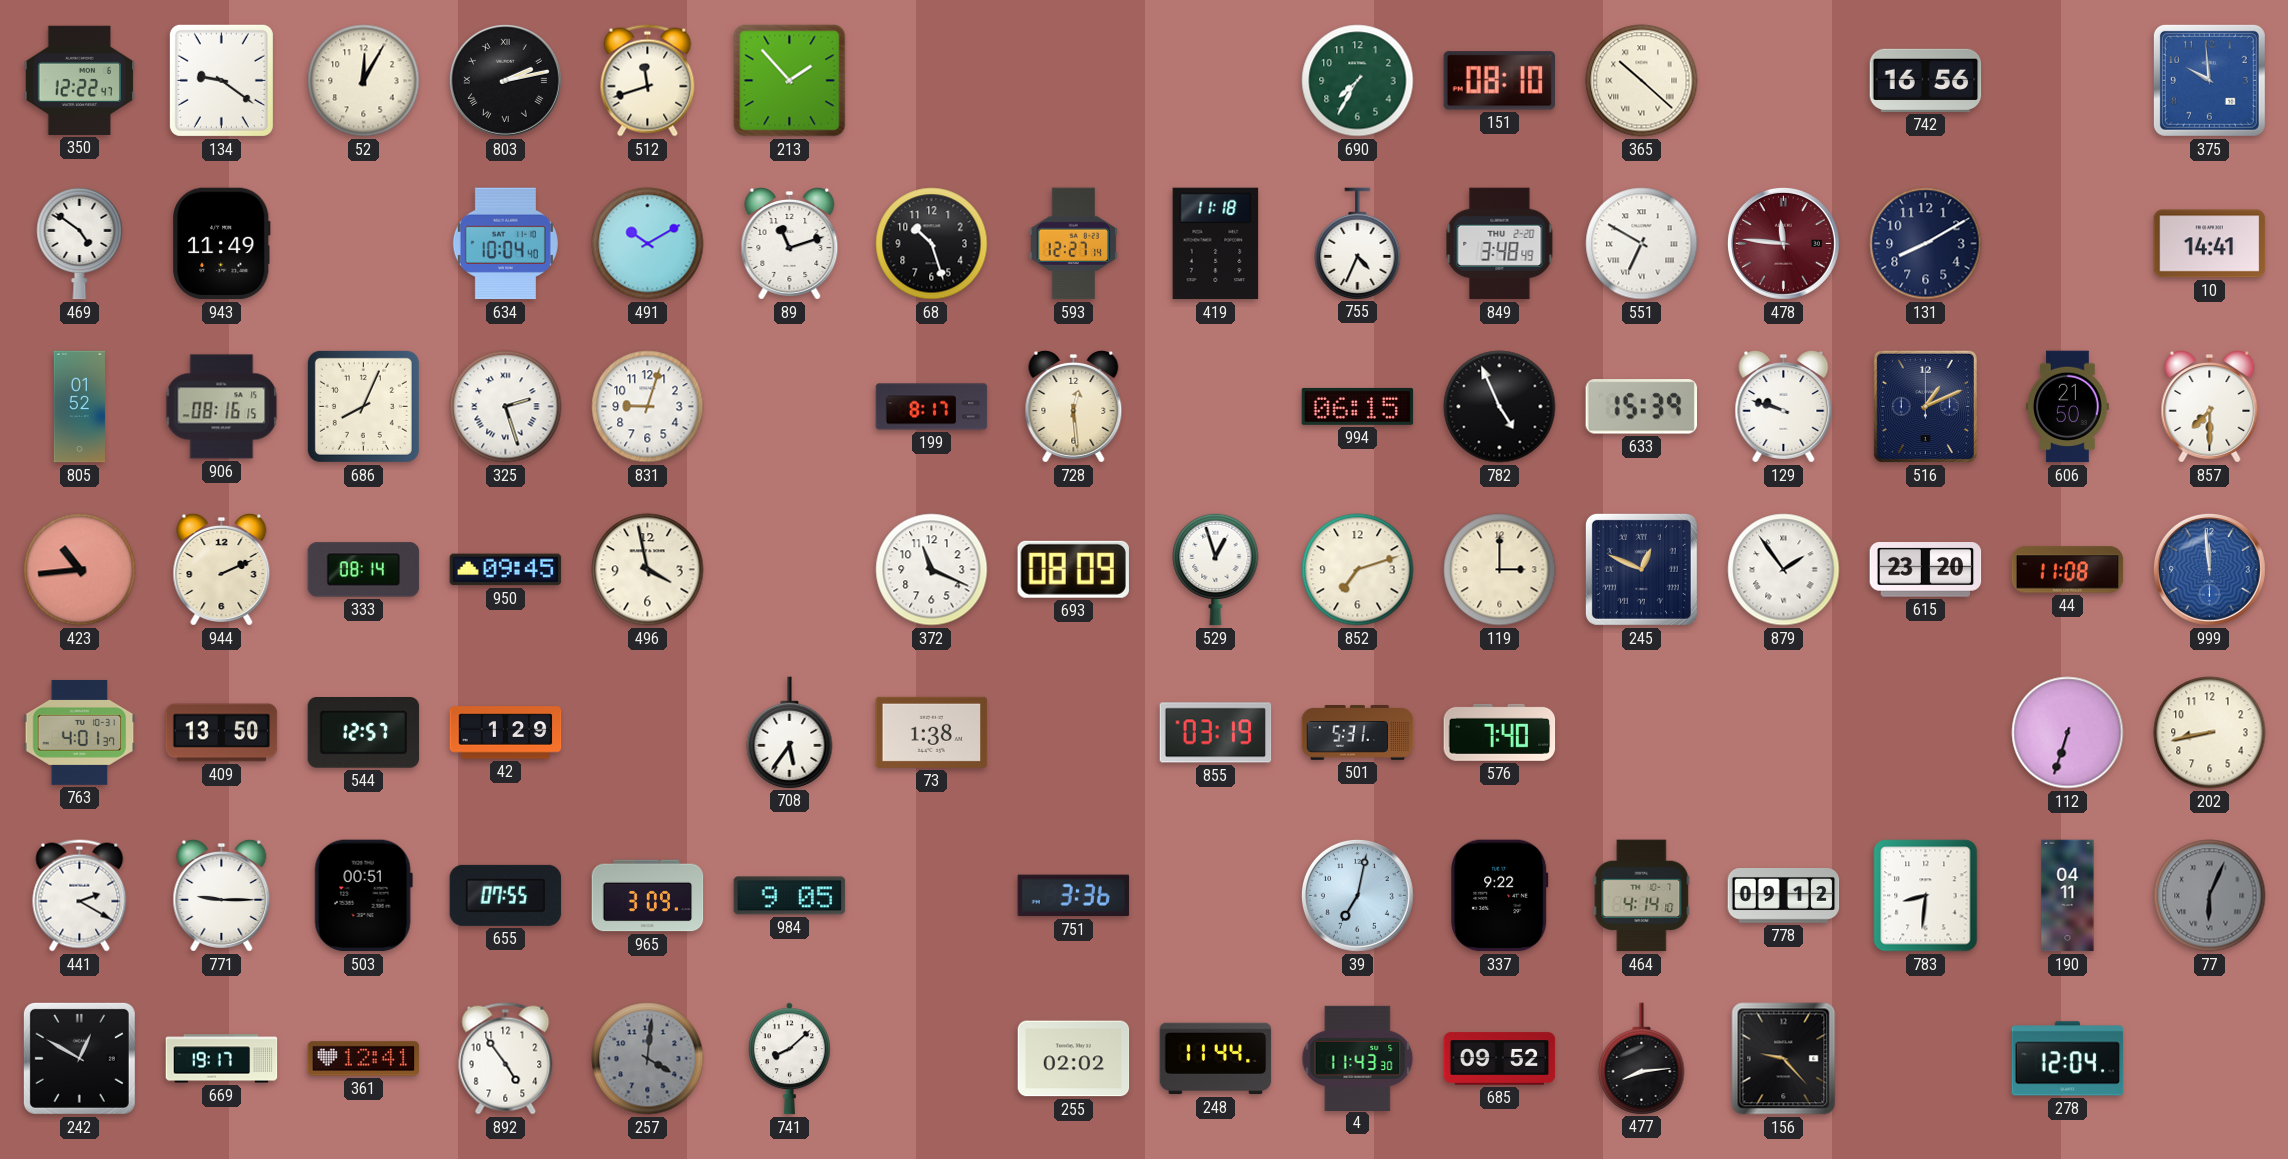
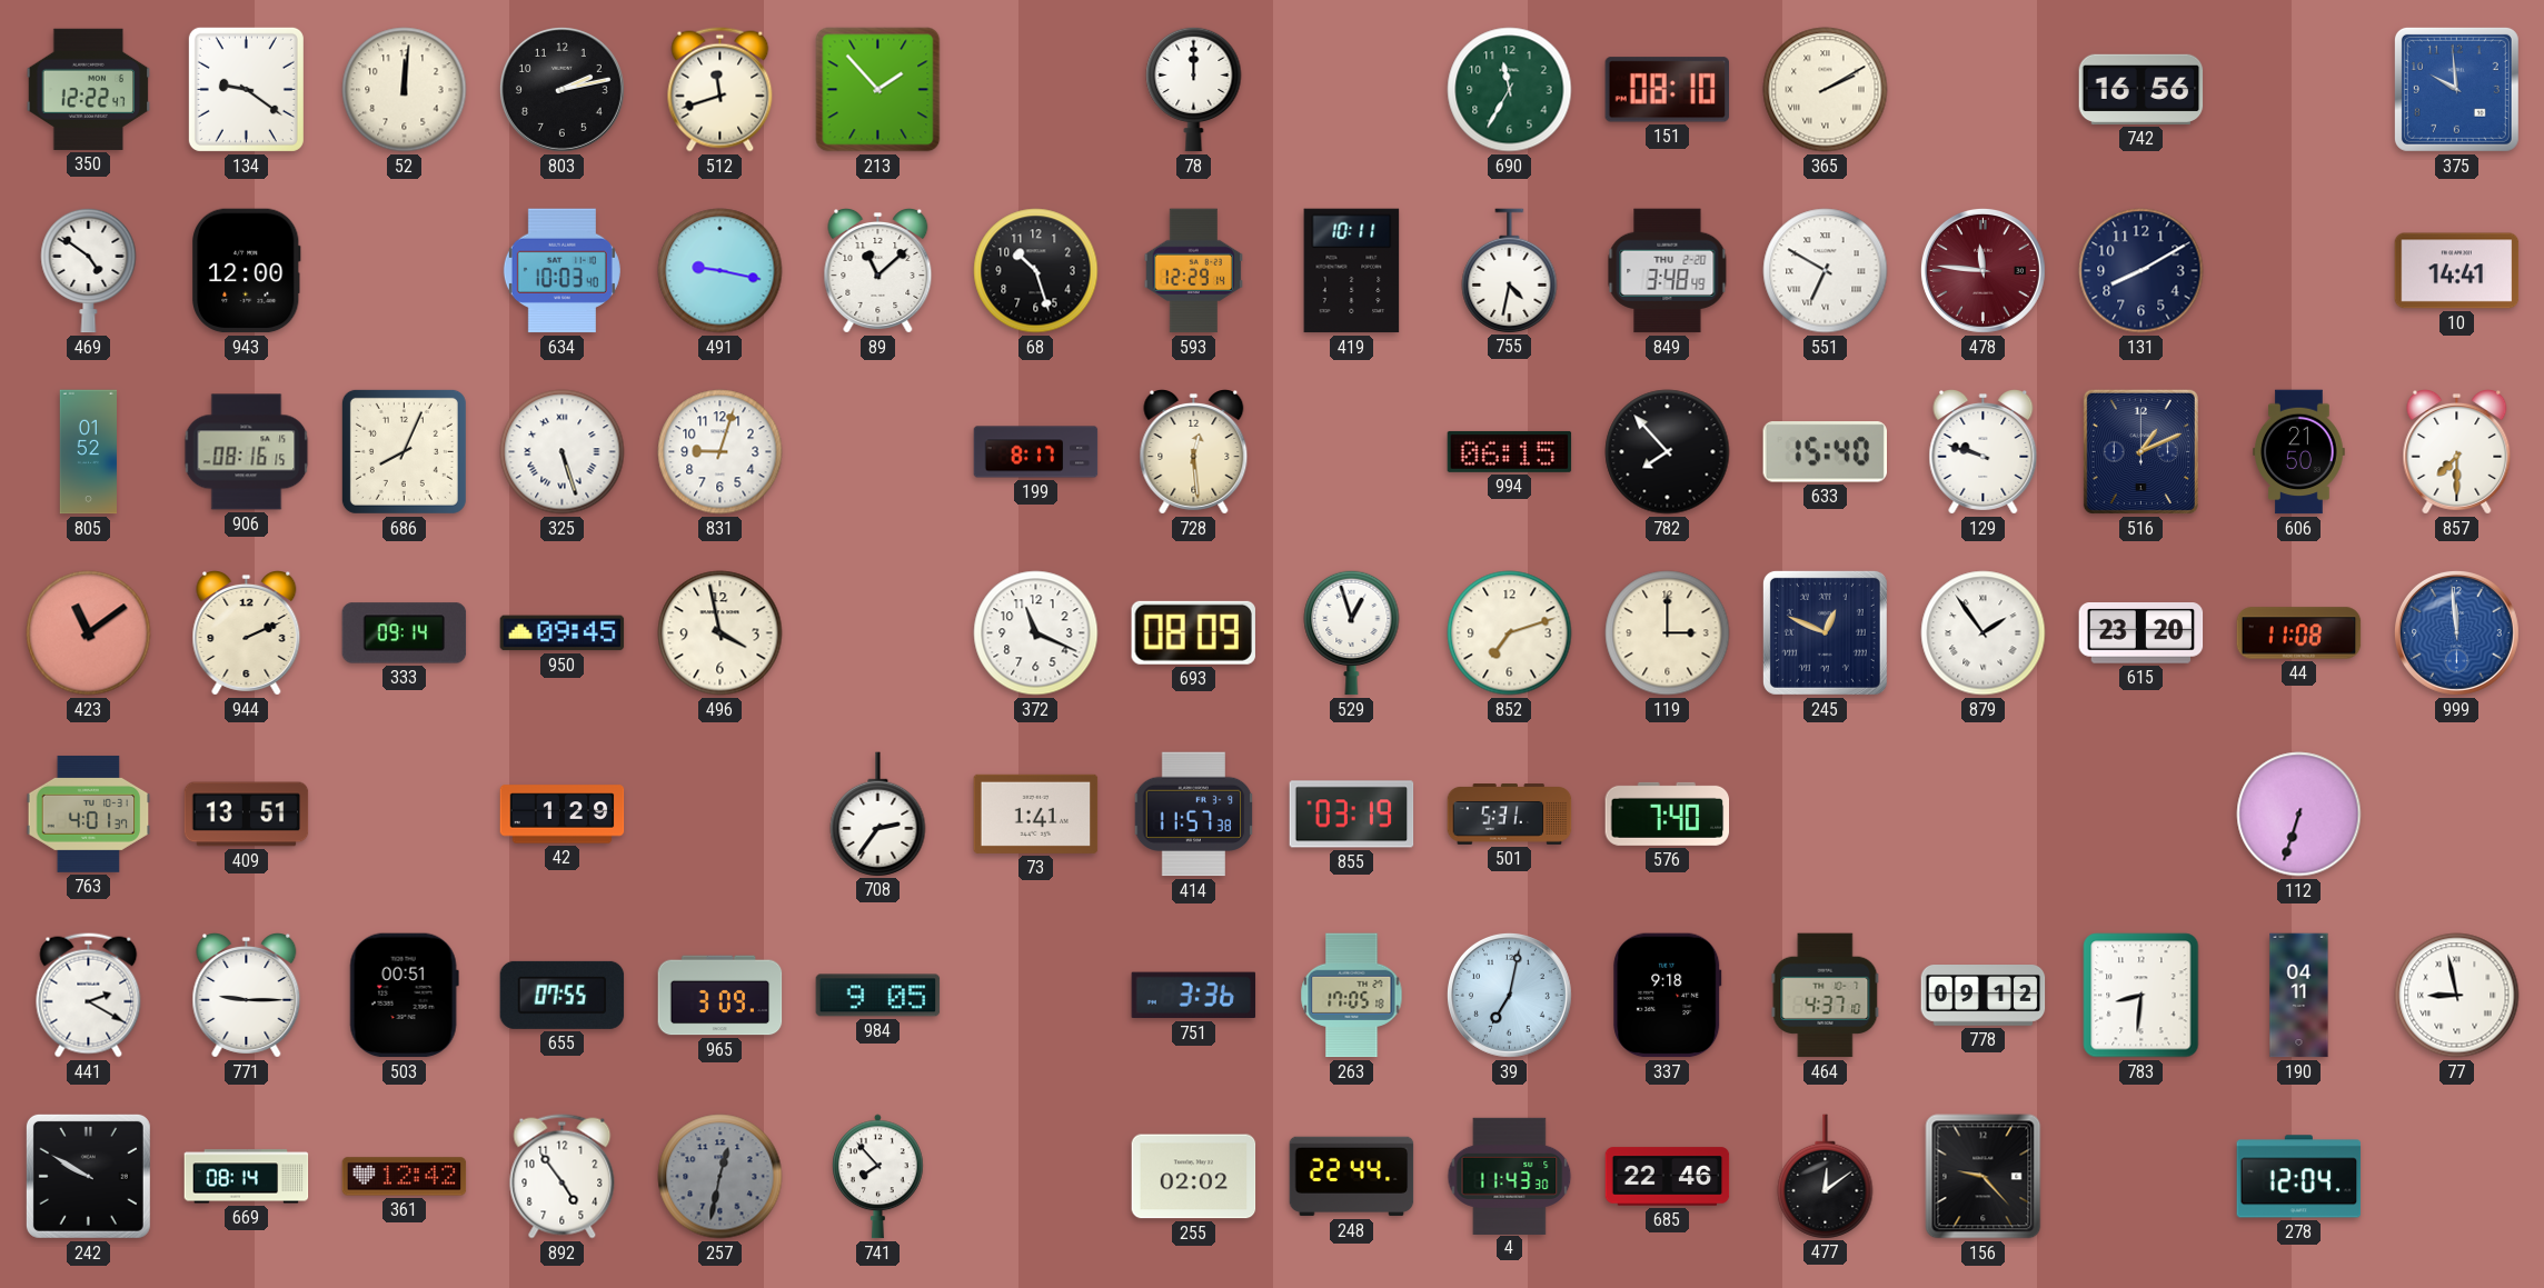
52: 12:05 -> 12:01 (405, 90)
803 numerals: Roman -> Arabic (562, 89)
78: none -> 12:00 (1194, 89)
690: 7:35 -> 11:35 (1510, 90)
365: 10:22 -> 2:10 (1826, 90)
943: 11:49 -> 12:00 (247, 271)
634: 10:04 -> 10:03 (562, 271)
491: 10:10 -> 9:17 (721, 271)
89: 11:12 -> 11:08 (878, 271)
593: 12:27 -> 12:29 (1193, 271)
419: 11:18 -> 10:11 (1352, 271)
755: 4:34 -> 4:32 (1510, 270)
325: 2:27 -> 5:27 (563, 452)
782: 4:56 -> 7:53 (1668, 452)
633: 15:39 -> 15:40 (1825, 452)
423: 10:44 -> 11:09 (89, 633)
333: 08:14 -> 09:14 (405, 633)
409: 13:50 -> 13:51 (247, 815)
544: 12:57 -> none (364, 733)
708: 5:36 -> 2:36 (878, 813)
73: 1:38 -> 1:41 (1036, 813)
414: none -> 11:57 (1194, 815)
202: 8:43 -> none (2210, 733)
263: none -> 17:05 (1352, 996)
337: 9:22 -> 9:18 (1668, 996)
464: 4:14 -> 4:37 (1826, 996)
77: 6:04 -> 8:58 (2457, 996)
77 dial: grey -> white (2457, 996)
242: 12:50 -> 9:50 (88, 1176)
669: 19:17 -> 08:14 (247, 1177)
361: 12:41 -> 12:42 (405, 1177)
257: 4:01 -> 12:32 (721, 1177)
741: 8:08 -> 7:53 (878, 1177)
248: 11:44 -> 22:44 (1352, 1177)
685: 09:52 -> 22:46 (1668, 1177)
477: 8:14 -> 12:09 (1826, 1176)
